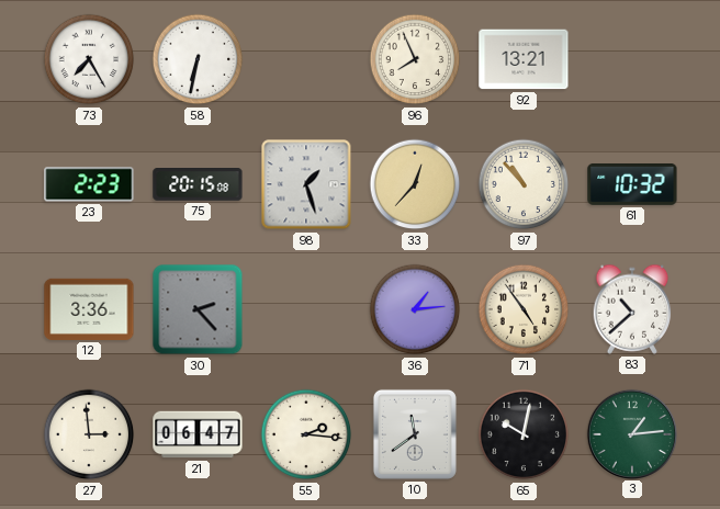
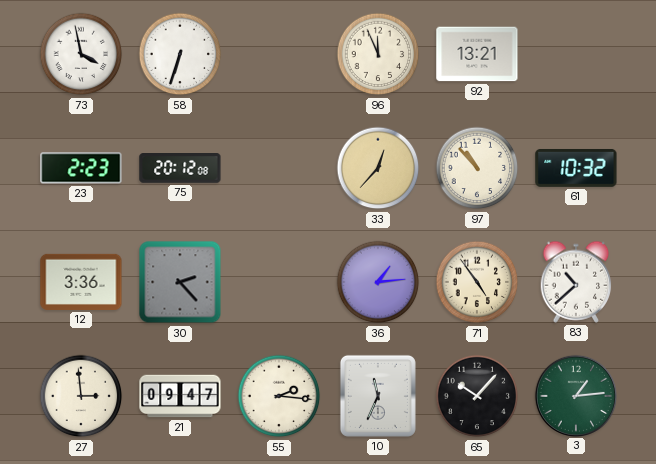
73: 7:25 -> 3:58 (81, 54)
58: 6:32 -> 6:33 (180, 54)
96: 7:56 -> 11:56 (378, 54)
75: 20:15 -> 20:12 (180, 169)
98: 1:27 -> none (306, 184)
21: 06:47 -> 09:47 (180, 396)
10: 11:39 -> 11:34 (378, 396)
65: 10:02 -> 10:07 (477, 396)
